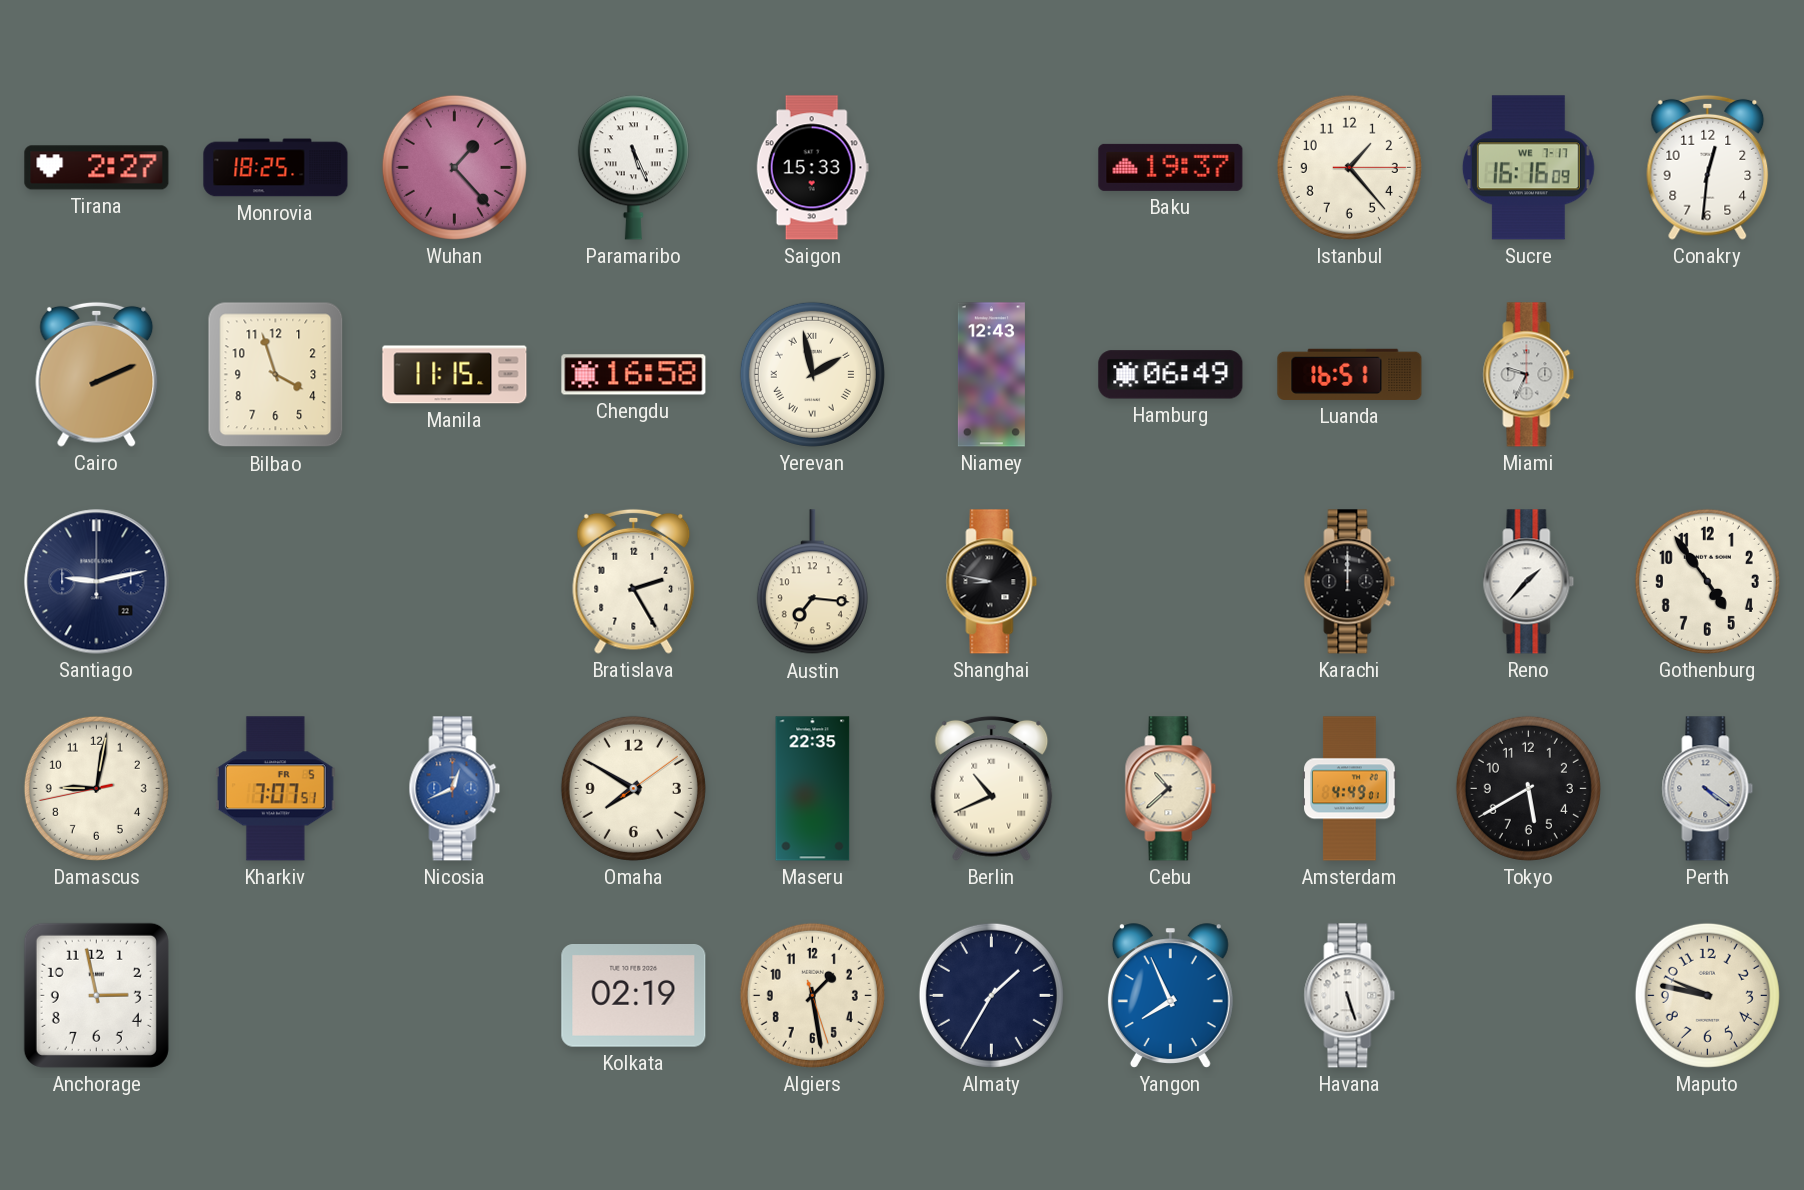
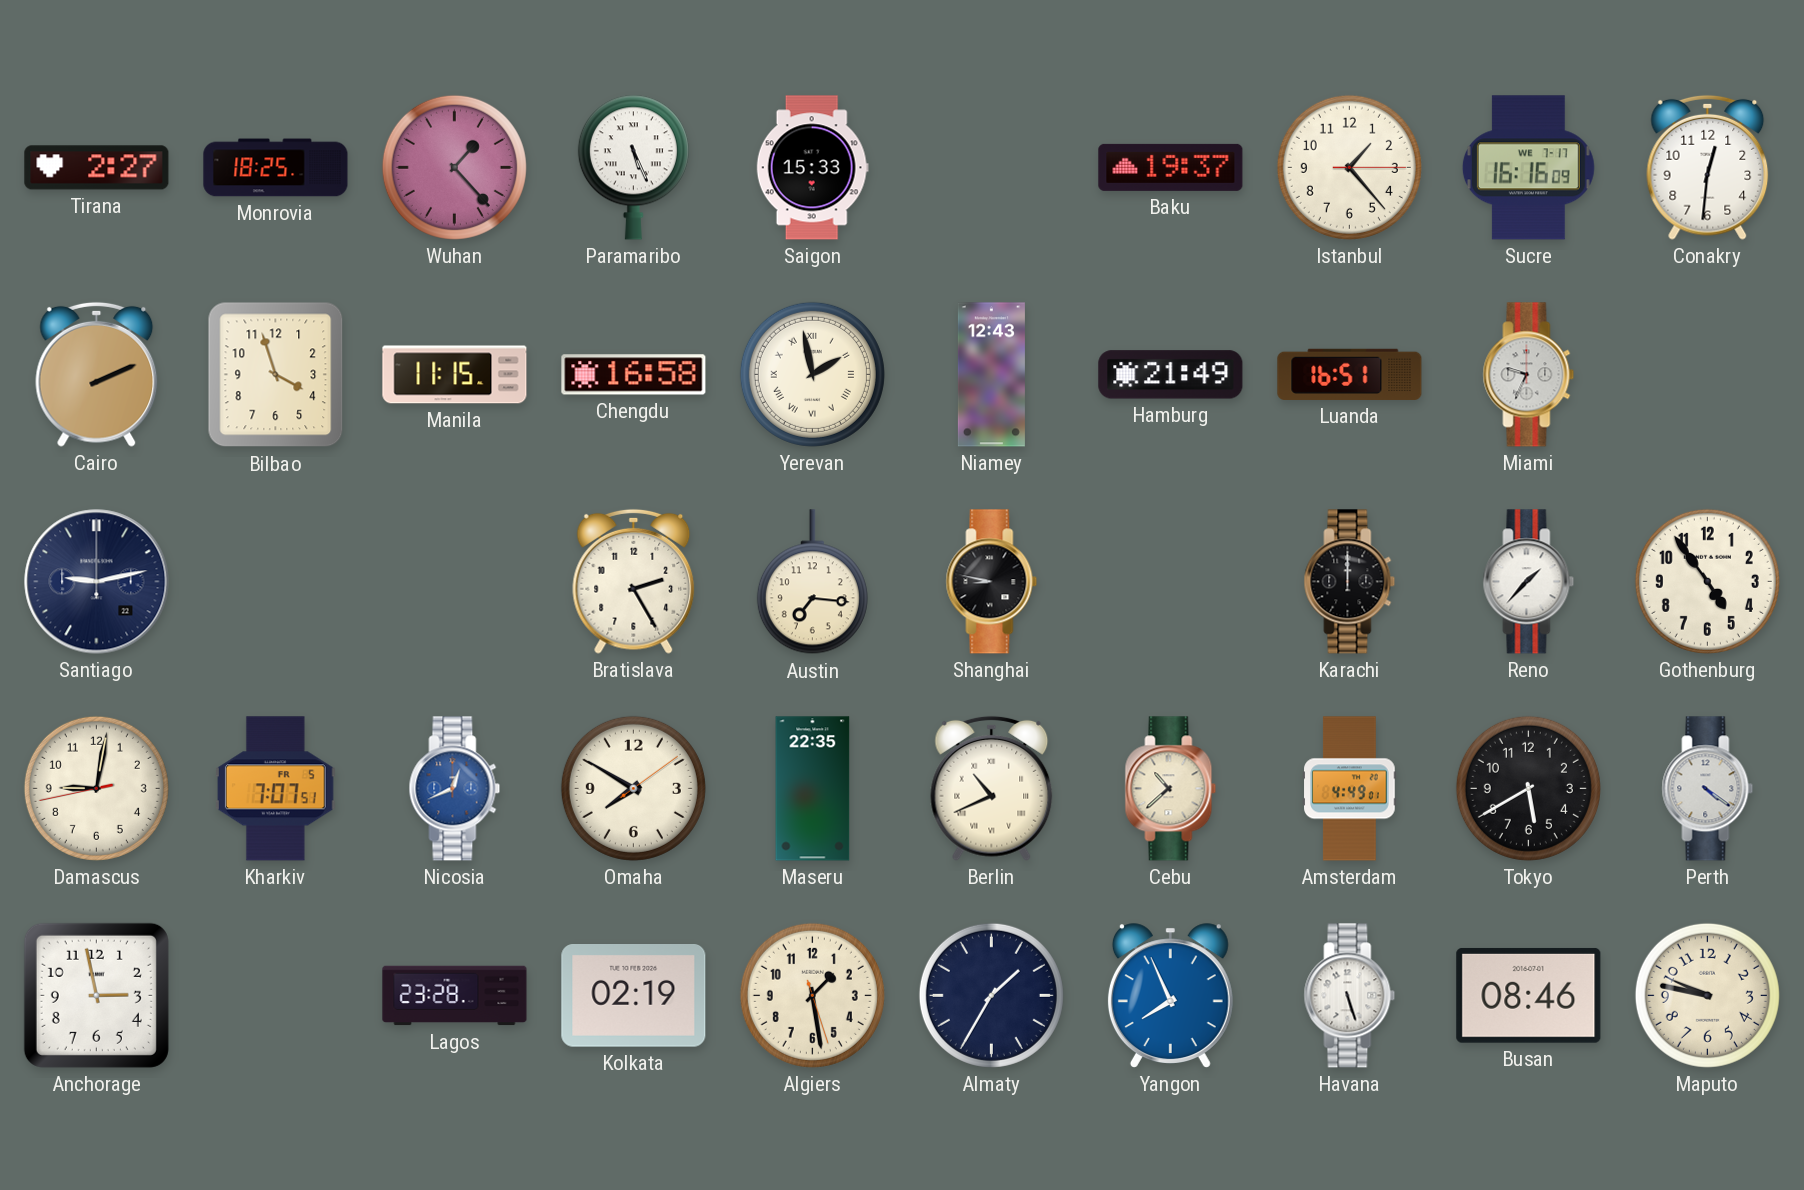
Hamburg: 06:49 -> 21:49 (1171, 375)
Lagos: none -> 23:28 (455, 996)
Busan: none -> 08:46 (1529, 995)
